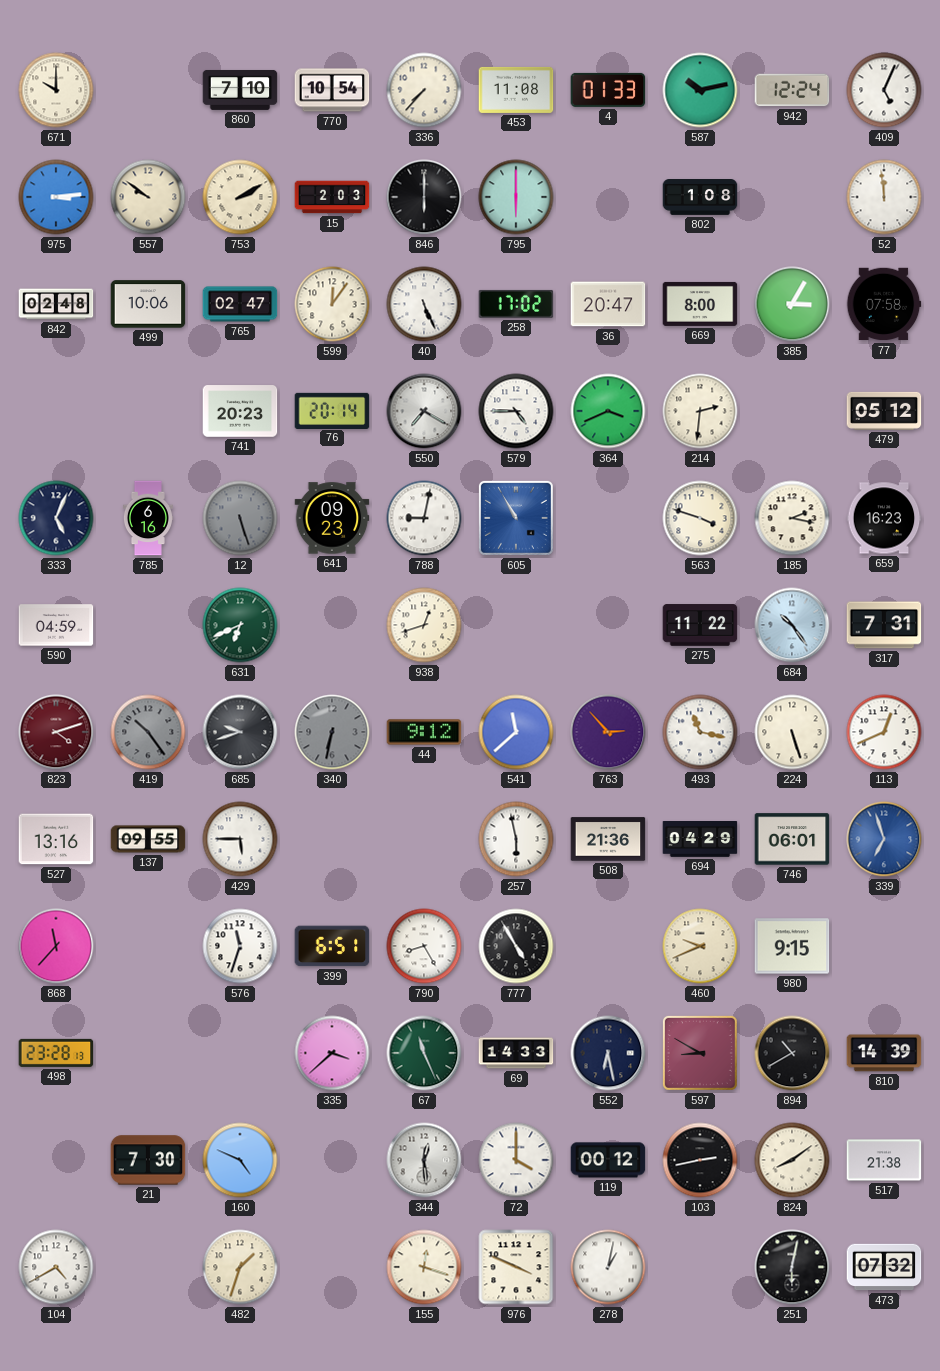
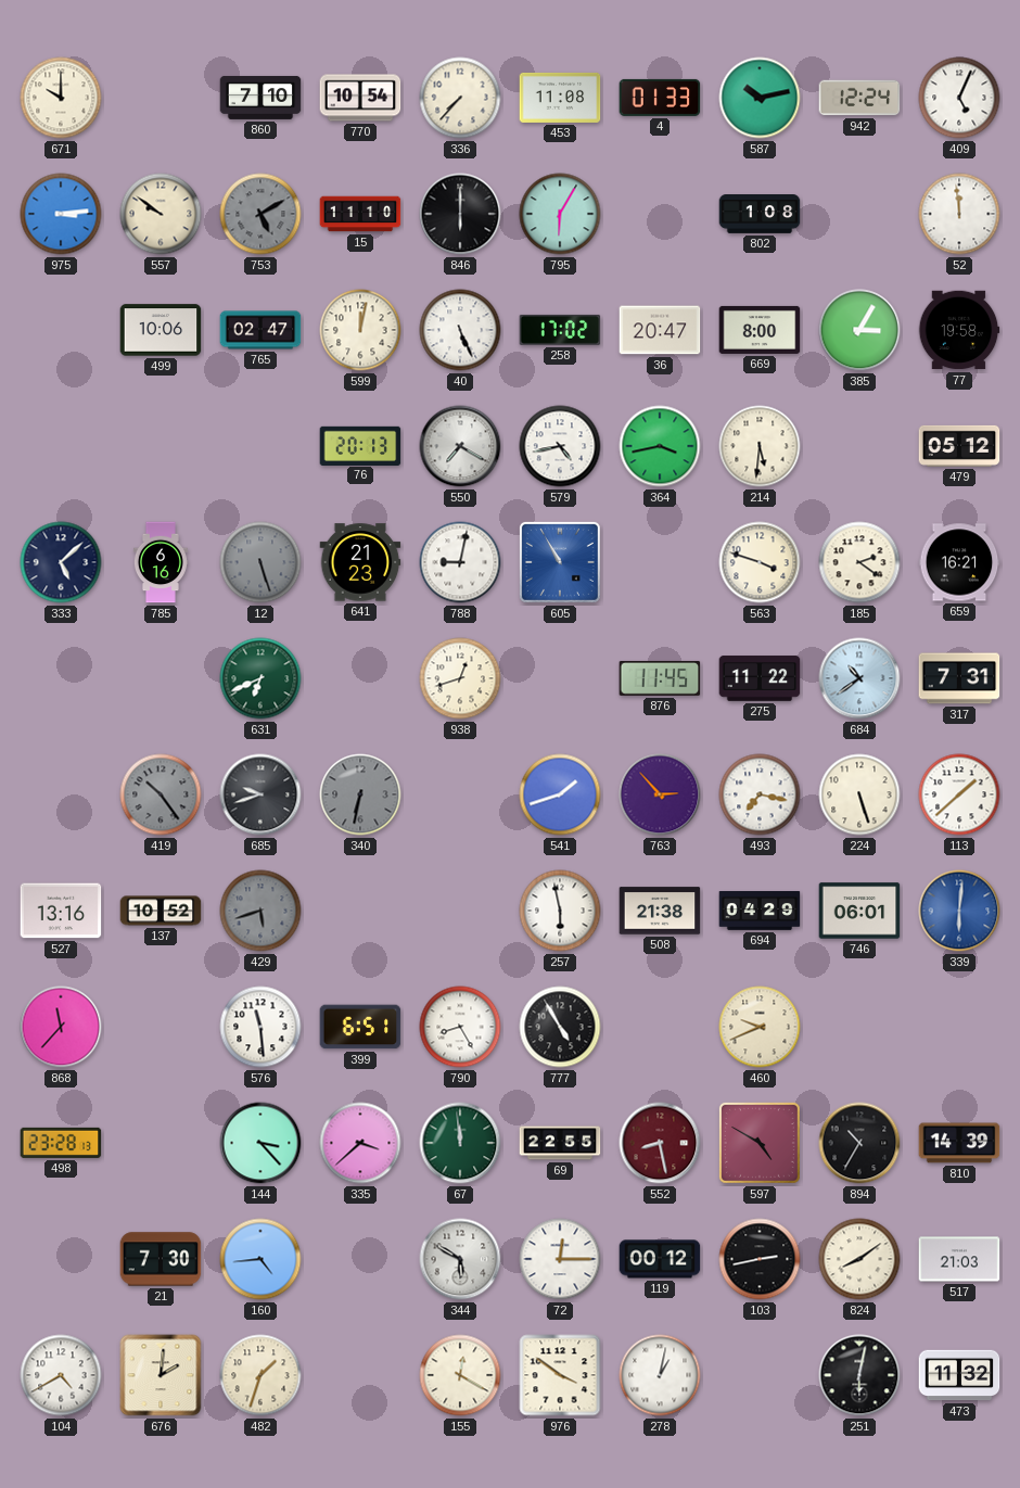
753: 2:10 -> 5:10 (260, 214)
753 dial: cream -> grey (260, 214)
15: 2:03 -> 11:10 (360, 214)
795: 6:00 -> 6:05 (560, 214)
842: 02:48 -> none (56, 304)
599: 12:06 -> 12:02 (360, 330)
77: 07:58 -> 19:58 (959, 330)
741: 20:23 -> none (240, 411)
76: 20:14 -> 20:13 (360, 445)
579: 4:45 -> 4:43 (560, 446)
364: 3:41 -> 3:43 (660, 446)
214: 2:31 -> 5:31 (760, 446)
333: 5:04 -> 5:08 (61, 562)
641: 09:23 -> 21:23 (360, 562)
185: 2:17 -> 2:21 (859, 562)
659: 16:23 -> 16:21 (959, 562)
590: 04:59 -> none (56, 625)
876: none -> 11:45 (660, 678)
684: 10:24 -> 10:39 (859, 678)
823: 4:12 -> none (56, 732)
44: 9:12 -> none (424, 732)
541: 11:38 -> 1:42 (560, 794)
493: 11:17 -> 7:17 (760, 794)
113: 12:41 -> 1:38 (959, 794)
137: 09:55 -> 10:52 (161, 911)
429: 5:45 -> 5:42 (260, 911)
429 dial: white -> grey (260, 911)
508: 21:36 -> 21:38 (660, 911)
339: 6:57 -> 6:01 (959, 911)
576: 11:33 -> 11:29 (260, 1027)
980: 9:15 -> none (792, 946)
144: none -> 3:23 (260, 1143)
67: 11:26 -> 11:59 (460, 1143)
69: 14:33 -> 22:55 (560, 1143)
552: 6:28 -> 8:28 (660, 1143)
552 dial: navy -> burgundy (660, 1143)
597: 8:50 -> 4:50 (760, 1143)
894: 10:40 -> 10:35 (859, 1143)
160: 4:49 -> 4:44 (260, 1259)
344: 12:29 -> 5:50 (460, 1259)
72: 4:00 -> 12:15 (560, 1259)
517: 21:38 -> 21:03 (959, 1259)
676: none -> 2:01 (161, 1375)
155: 12:18 -> 12:20 (460, 1375)
976: 3:49 -> 3:51 (560, 1375)
473: 07:32 -> 11:32 (959, 1375)
